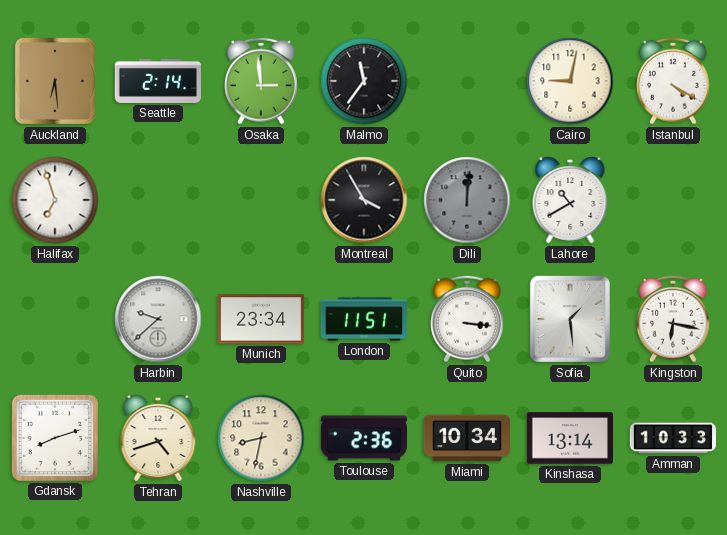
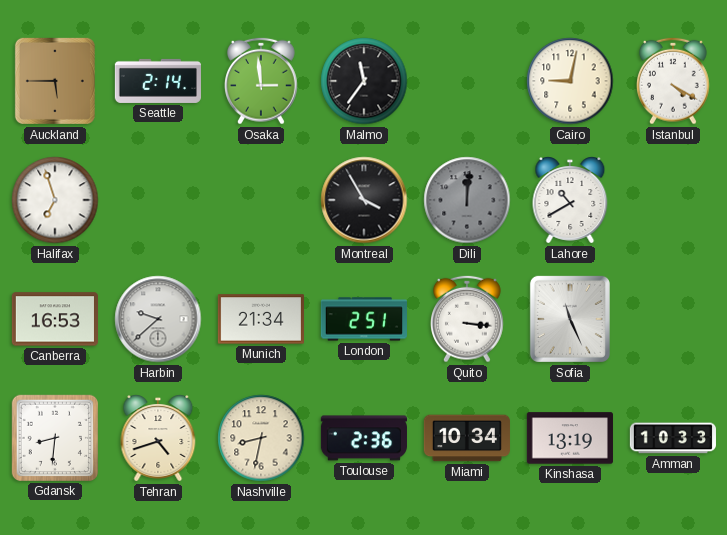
Auckland: 6:29 -> 5:45 (55, 81)
Canberra: none -> 16:53 (55, 319)
Munich: 23:34 -> 21:34 (261, 319)
London: 11:51 -> 2:51 (364, 319)
Sofia: 1:29 -> 11:26 (570, 319)
Kingston: 6:17 -> none (674, 319)
Gdansk: 8:12 -> 8:31 (55, 438)
Kinshasa: 13:14 -> 13:19 (570, 438)
